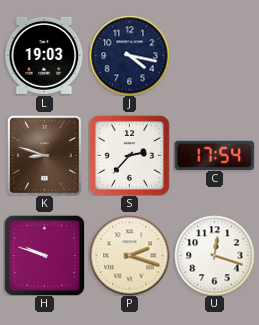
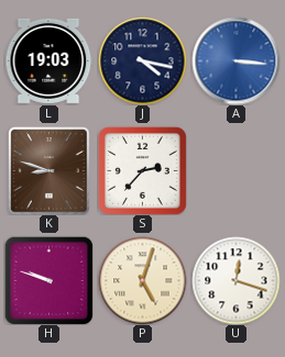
A: none -> 3:16 (235, 60)
C: 17:54 -> none (214, 155)
P: 2:18 -> 5:03 (142, 280)
